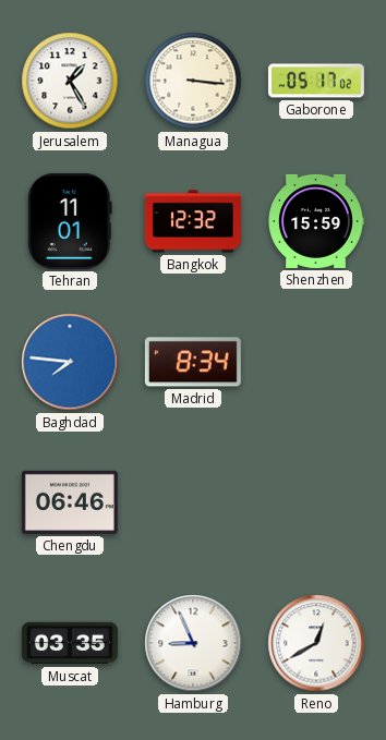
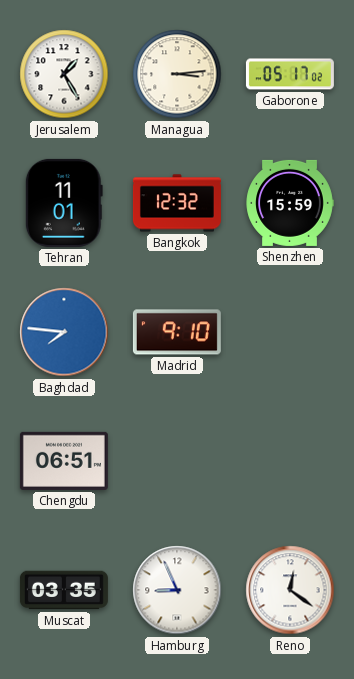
Managua: 3:16 -> 3:14 (177, 74)
Madrid: 8:34 -> 9:10 (177, 332)
Chengdu: 06:46 -> 06:51 (64, 461)
Reno: 12:40 -> 12:21 (290, 590)
